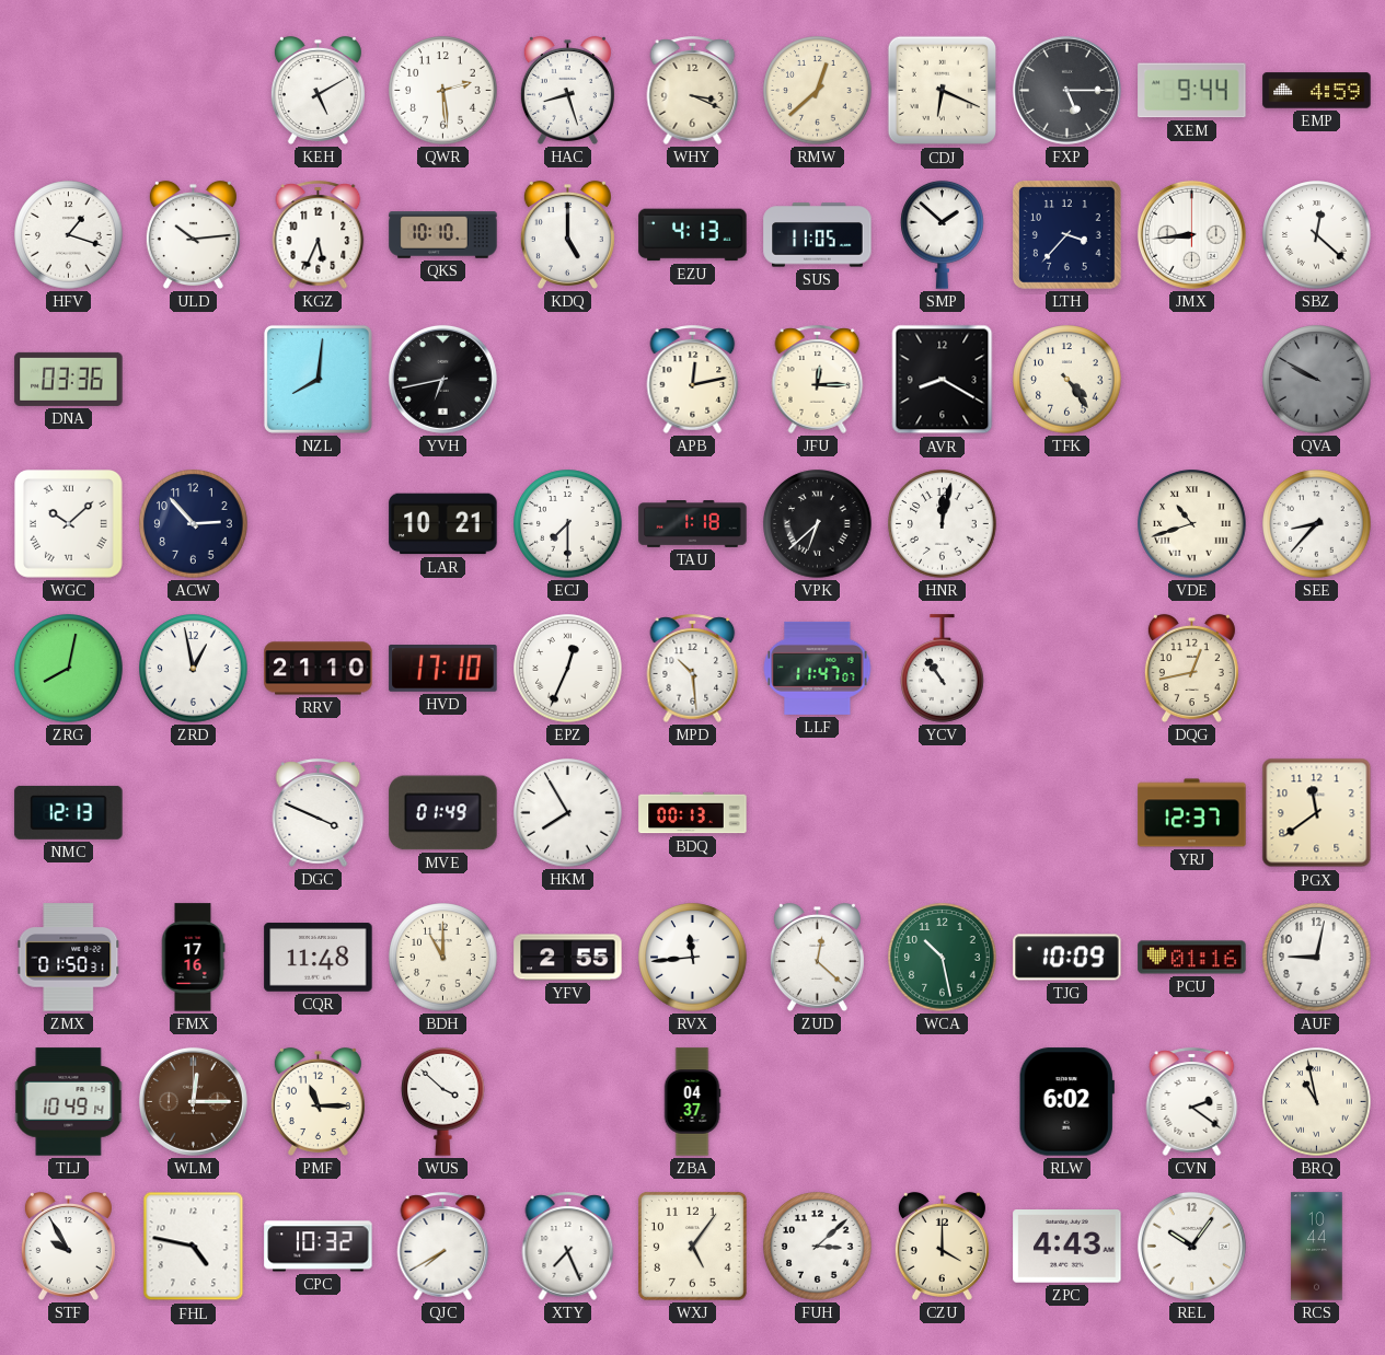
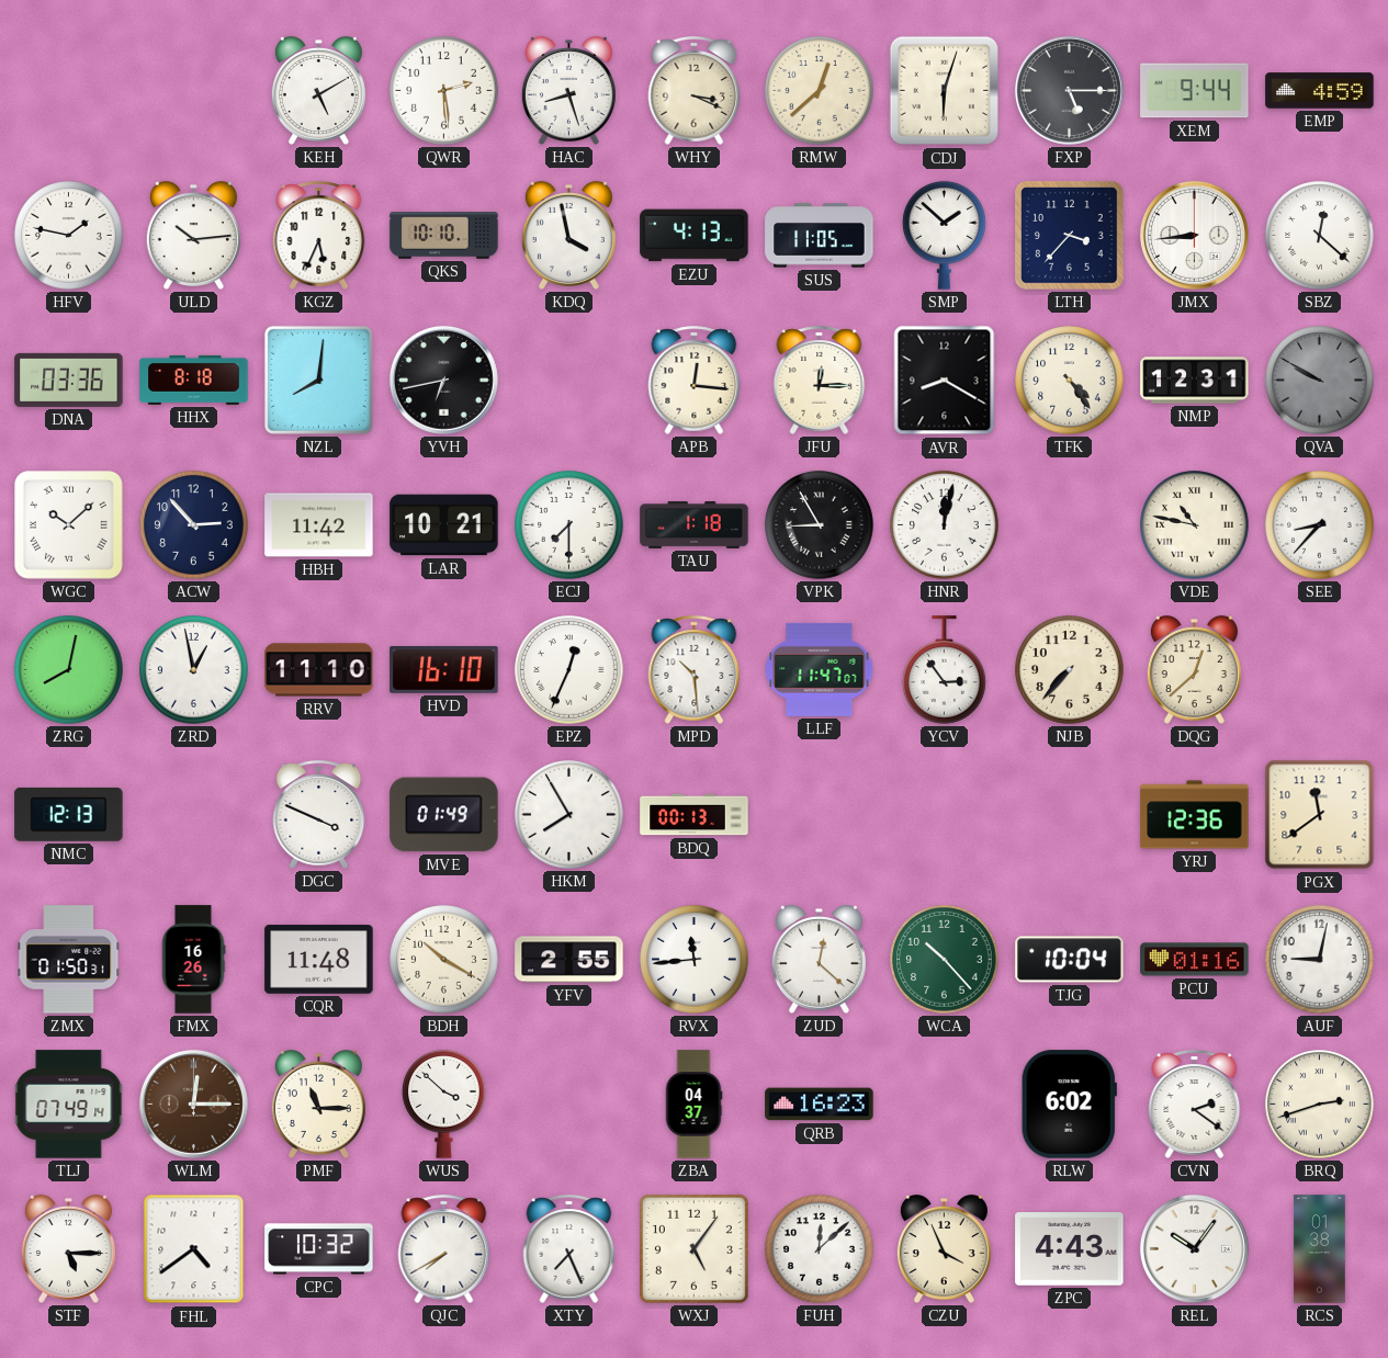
CDJ: 6:19 -> 6:03 (945, 91)
HFV: 1:18 -> 1:47 (69, 236)
KDQ: 5:00 -> 3:58 (568, 235)
HHX: none -> 8:18 (194, 380)
APB: 12:13 -> 12:16 (695, 380)
NMP: none -> 12:31 (1195, 381)
HBH: none -> 11:42 (319, 525)
VPK: 6:38 -> 8:55 (820, 525)
VDE: 10:42 -> 10:47 (1195, 525)
RRV: 21:10 -> 11:10 (319, 670)
HVD: 17:10 -> 16:10 (444, 670)
YCV: 10:54 -> 2:54 (945, 670)
NJB: none -> 7:37 (1070, 670)
DQG: 12:43 -> 12:38 (1194, 669)
YRJ: 12:37 -> 12:36 (1195, 815)
FMX: 17:16 -> 16:26 (193, 960)
BDH: 11:00 -> 10:20 (444, 960)
WCA: 10:28 -> 10:23 (945, 960)
TJG: 10:09 -> 10:04 (1070, 960)
TLJ: 10:49 -> 07:49 (69, 1105)
QRB: none -> 16:23 (820, 1105)
BRQ: 10:58 -> 2:42 (1320, 1105)
STF: 9:55 -> 5:15 (68, 1248)
FHL: 4:47 -> 4:39 (194, 1249)
FUH: 3:08 -> 12:08 (820, 1249)
CZU: 4:00 -> 3:56 (944, 1248)
RCS: 10:44 -> 01:38 (1320, 1249)
